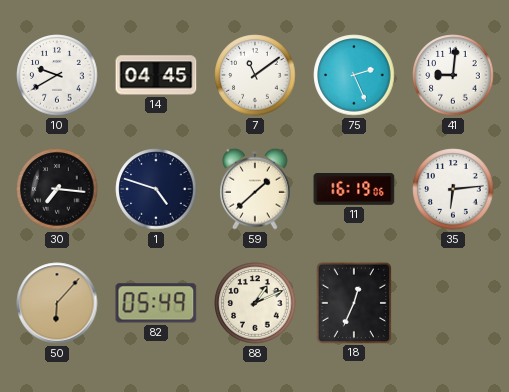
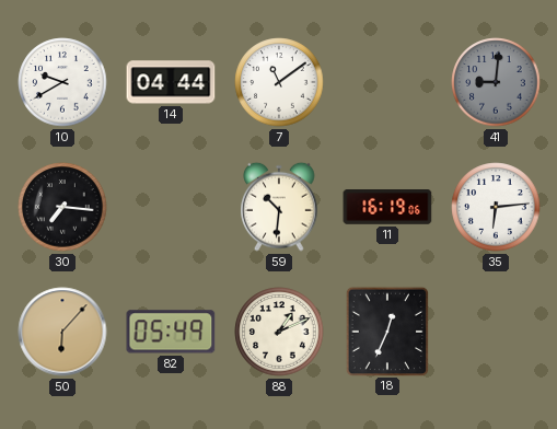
14: 04:45 -> 04:44 (171, 82)
75: 2:26 -> none (354, 75)
41 dial: white -> grey (496, 82)
1: 4:48 -> none (156, 189)
59: 1:38 -> 10:31 (279, 207)
